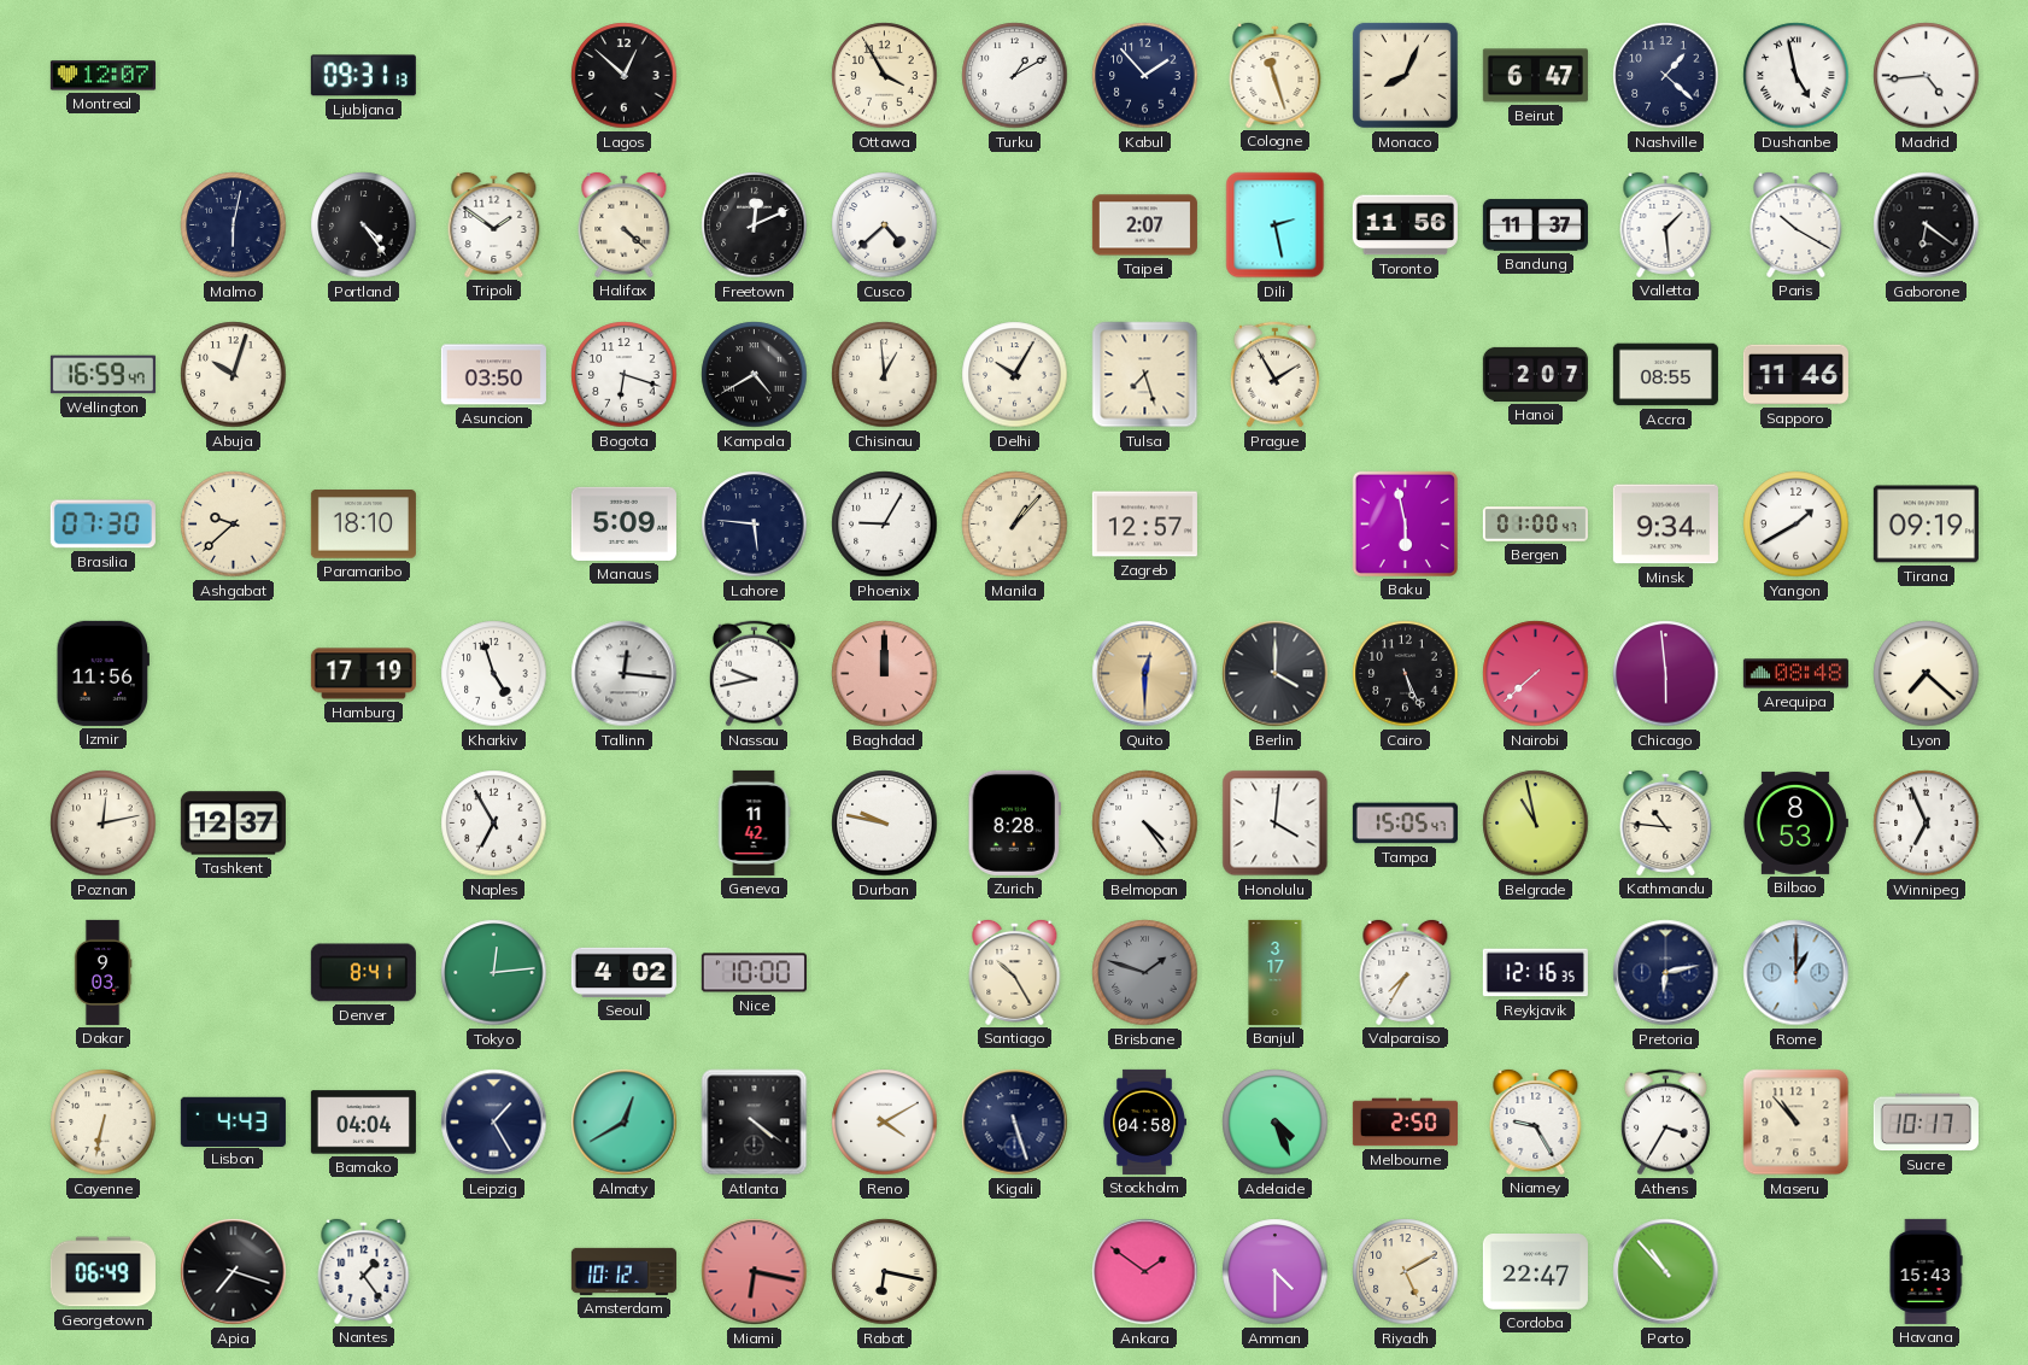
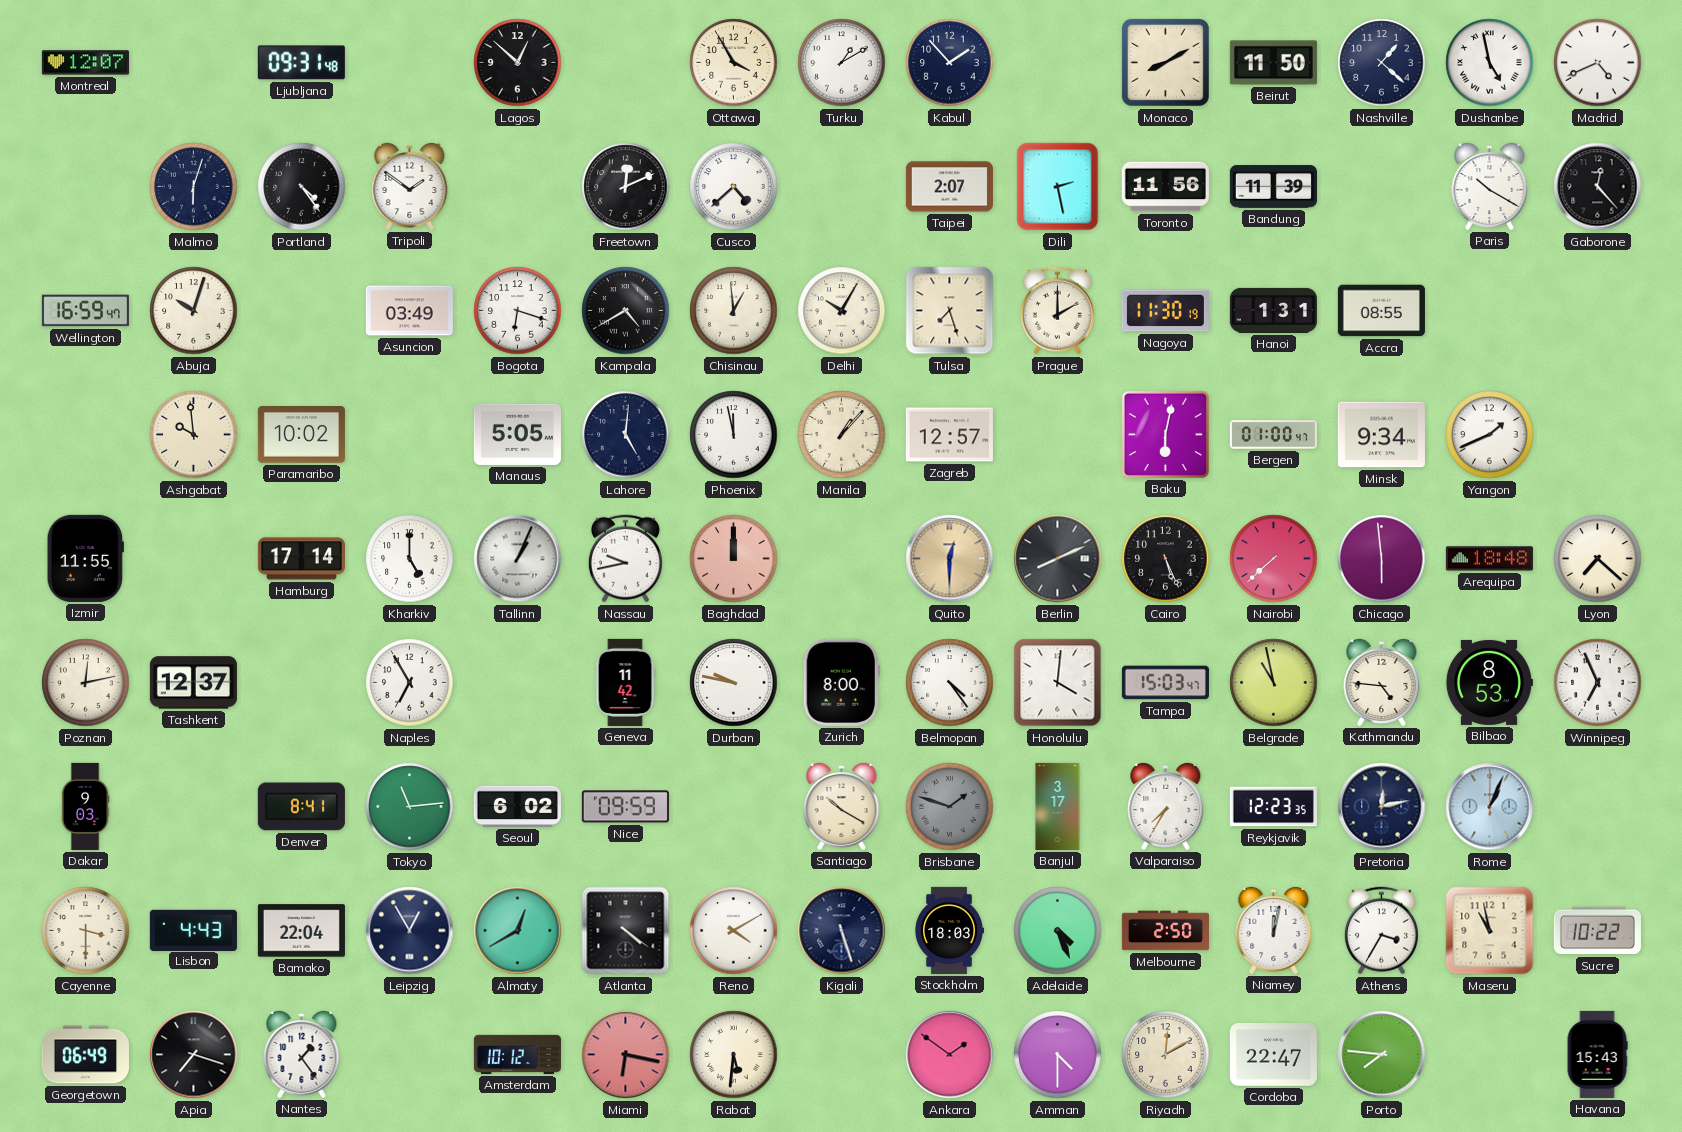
Ljubljana: 09:31:13 -> 09:31:48 (301, 63)
Cologne: 11:27 -> none (1276, 75)
Monaco: 8:04 -> 8:10 (1165, 62)
Beirut: 6:47 -> 11:50 (1273, 63)
Madrid: 4:44 -> 4:41 (1598, 63)
Malmo: 6:02 -> 6:03 (194, 187)
Halifax: 4:22 -> none (625, 224)
Bandung: 11:37 -> 11:39 (1273, 187)
Valletta: 1:29 -> none (1666, 224)
Gaborone: 6:21 -> 12:23 (1598, 187)
Asuncion: 03:50 -> 03:49 (409, 311)
Prague: 1:55 -> 2:00 (1057, 311)
Nagoya: none -> 11:30 (1165, 311)
Hanoi: 2:07 -> 1:31 (1273, 310)
Sapporo: 11:46 -> none (1795, 375)
Brasilia: 07:30 -> none (102, 525)
Ashgabat: 9:38 -> 9:59 (194, 435)
Paramaribo: 18:10 -> 10:02 (301, 435)
Manaus: 5:09 -> 5:05 (517, 434)
Lahore: 5:46 -> 5:01 (626, 435)
Phoenix: 9:05 -> 11:58 (734, 435)
Baku: 5:58 -> 6:02 (1165, 434)
Yangon: 1:40 -> 1:41 (1490, 435)
Tirana: 09:19 -> none (1926, 525)
Izmir: 11:56 -> 11:55 (85, 558)
Hamburg: 17:19 -> 17:14 (301, 559)
Kharkiv: 4:57 -> 5:00 (410, 559)
Tallinn: 12:16 -> 1:04 (518, 559)
Berlin: 4:00 -> 8:11 (1058, 559)
Arequipa: 08:48 -> 18:48 (1489, 559)
Zurich: 8:28 -> 8:00 (841, 682)
Tampa: 15:05 -> 15:03 (1165, 683)
Kathmandu: 10:46 -> 4:46 (1382, 682)
Tokyo: 12:14 -> 11:14 (410, 807)
Seoul: 4:02 -> 6:02 (517, 806)
Nice: 10:00 -> 09:59 (625, 807)
Santiago: 10:25 -> 10:20 (842, 806)
Reykjavik: 12:16 -> 12:23 (1273, 807)
Pretoria: 6:13 -> 12:13 (1382, 807)
Rome: 1:00 -> 1:04 (1490, 807)
Cayenne: 6:32 -> 3:30 (86, 931)
Bamako: 04:04 -> 22:04 (301, 931)
Leipzig: 1:25 -> 12:55 (410, 931)
Stockholm: 04:58 -> 18:03 (948, 930)
Niamey: 9:25 -> 12:02 (1274, 930)
Maseru: 10:53 -> 10:58 (1490, 931)
Sucre: 10:17 -> 10:22 (1597, 931)
Rabat: 6:17 -> 5:31 (734, 1055)
Riyadh: 5:10 -> 12:10 (1166, 1055)
Porto: 10:53 -> 7:46 (1382, 1055)
